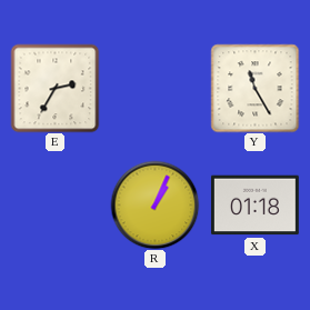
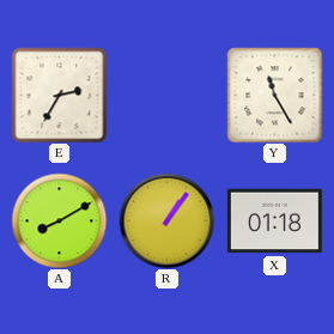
A: none -> 8:10 (59, 220)
R: 1:04 -> 1:06 (166, 220)
